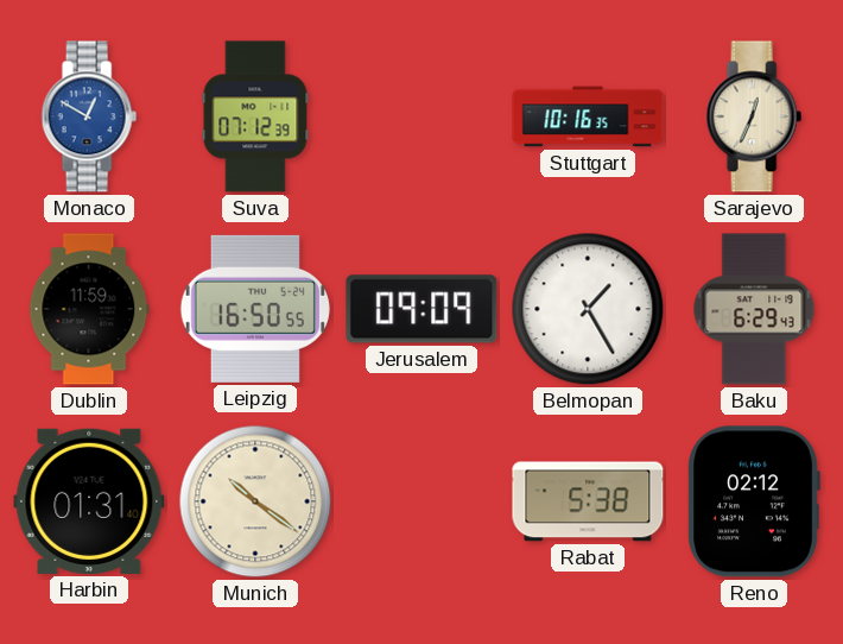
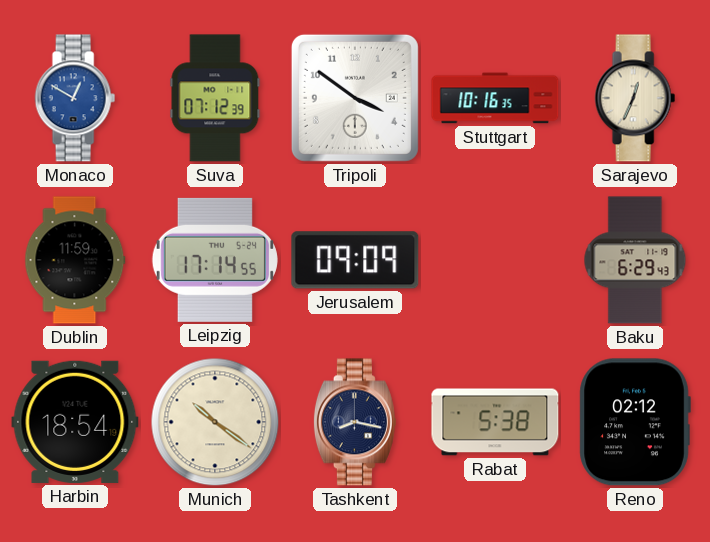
Tripoli: none -> 3:51 (355, 98)
Leipzig: 16:50 -> 17:14 (215, 260)
Belmopan: 1:25 -> none (588, 309)
Harbin: 01:31 -> 18:54 (75, 422)
Tashkent: none -> 8:17 (355, 422)
